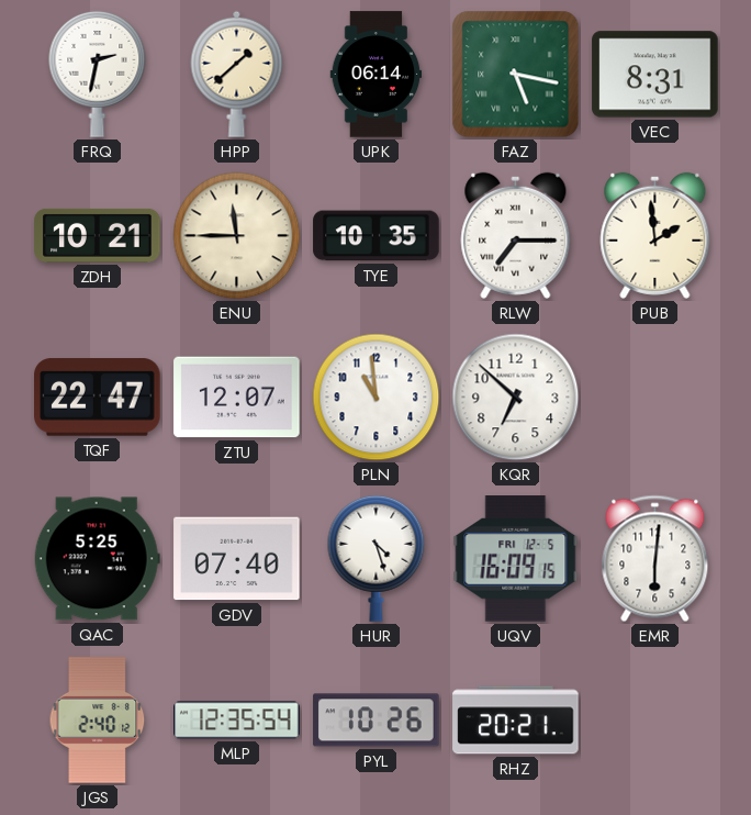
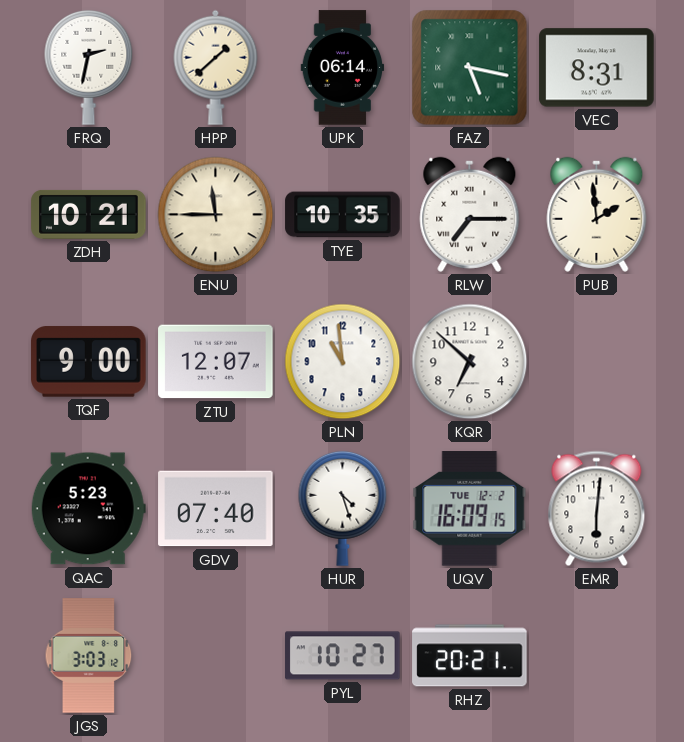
TQF: 22:47 -> 9:00 (89, 362)
QAC: 5:25 -> 5:23 (88, 509)
UQV date: FRI 12-5 -> TUE 12-2 (470, 509)
JGS: 2:40 -> 3:03 (89, 656)
MLP: 12:35 -> none (237, 721)
PYL: 10:26 -> 10:27 (343, 656)
